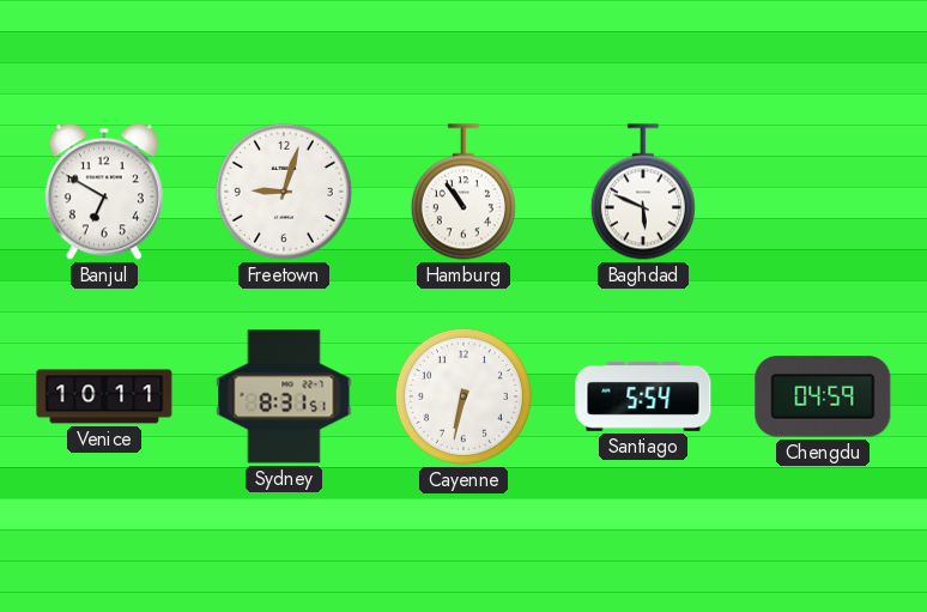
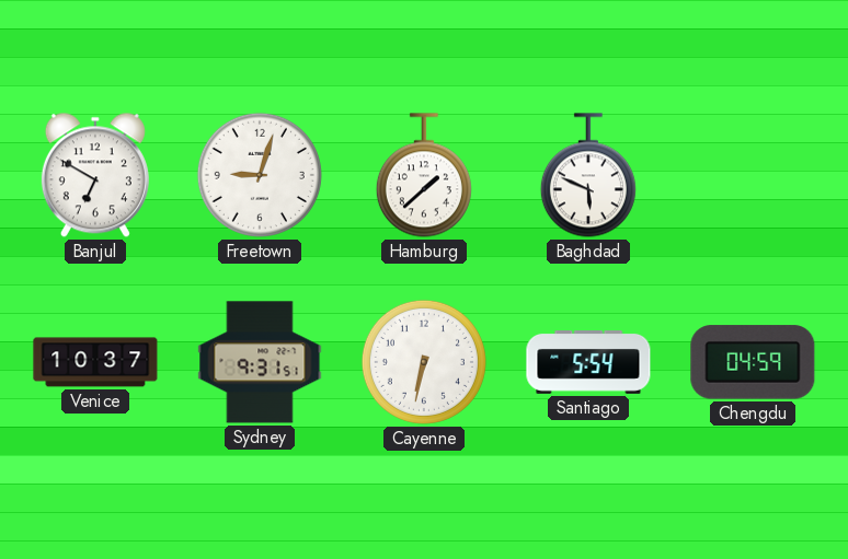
Hamburg: 10:54 -> 1:38 (424, 175)
Venice: 10:11 -> 10:37 (95, 362)
Sydney: 8:31 -> 9:31 (260, 362)
